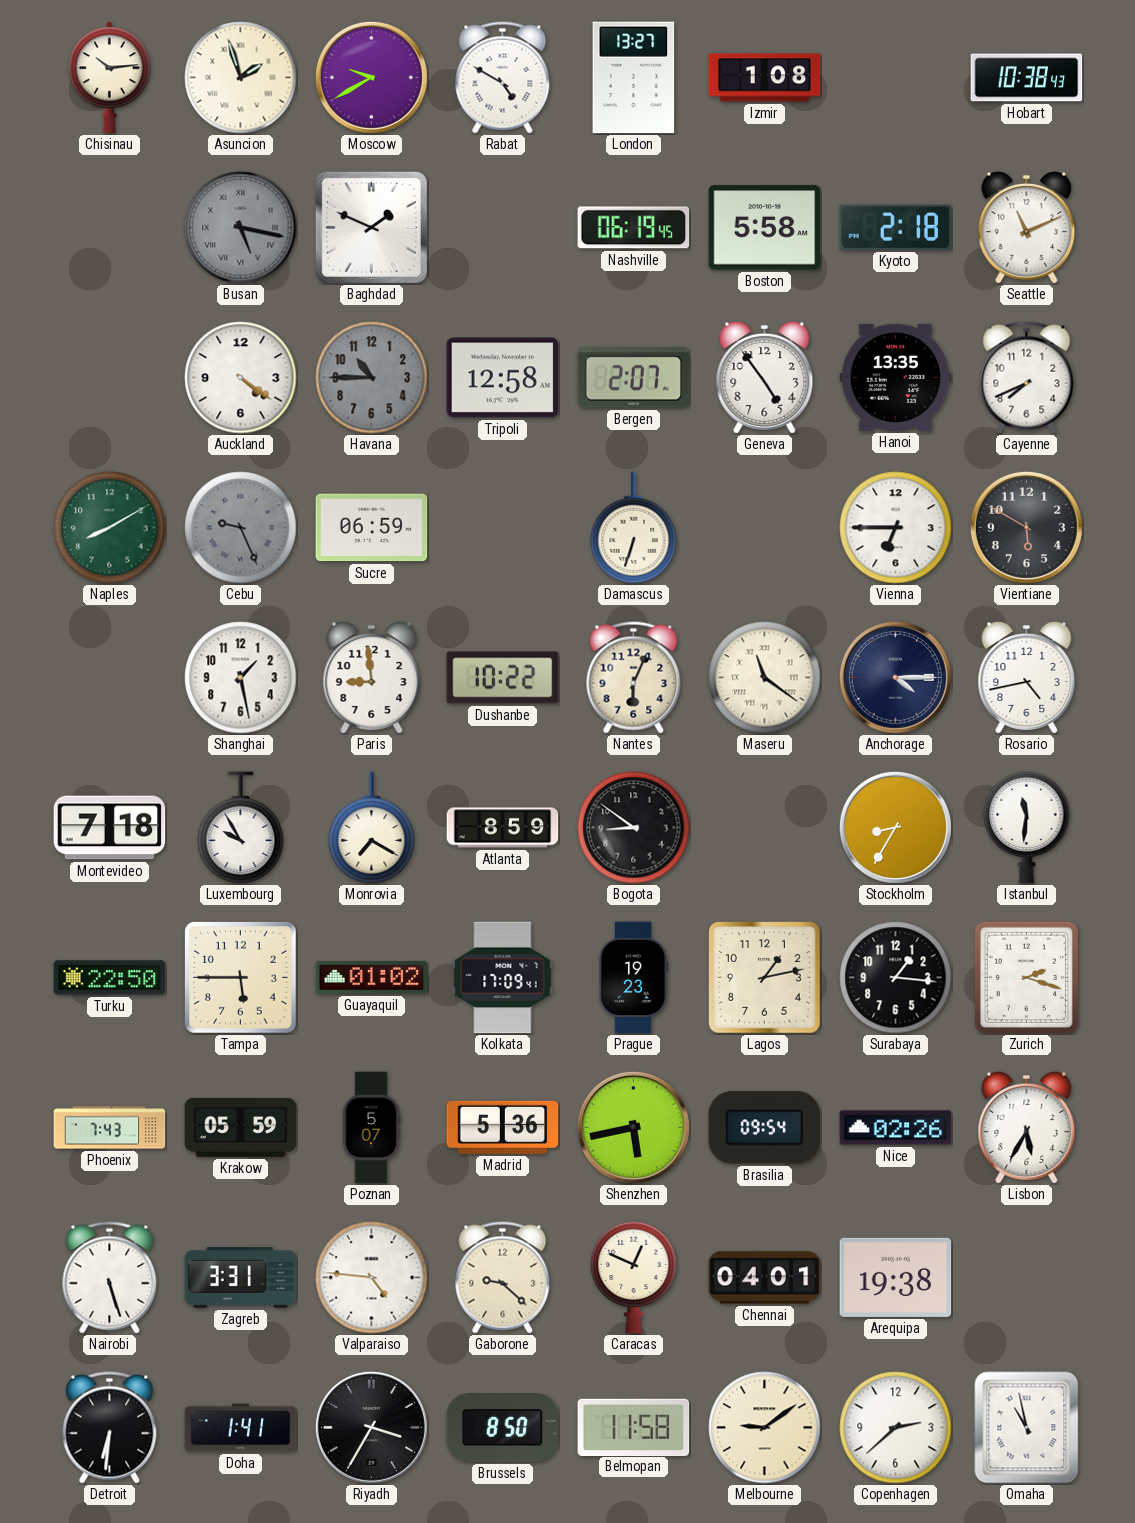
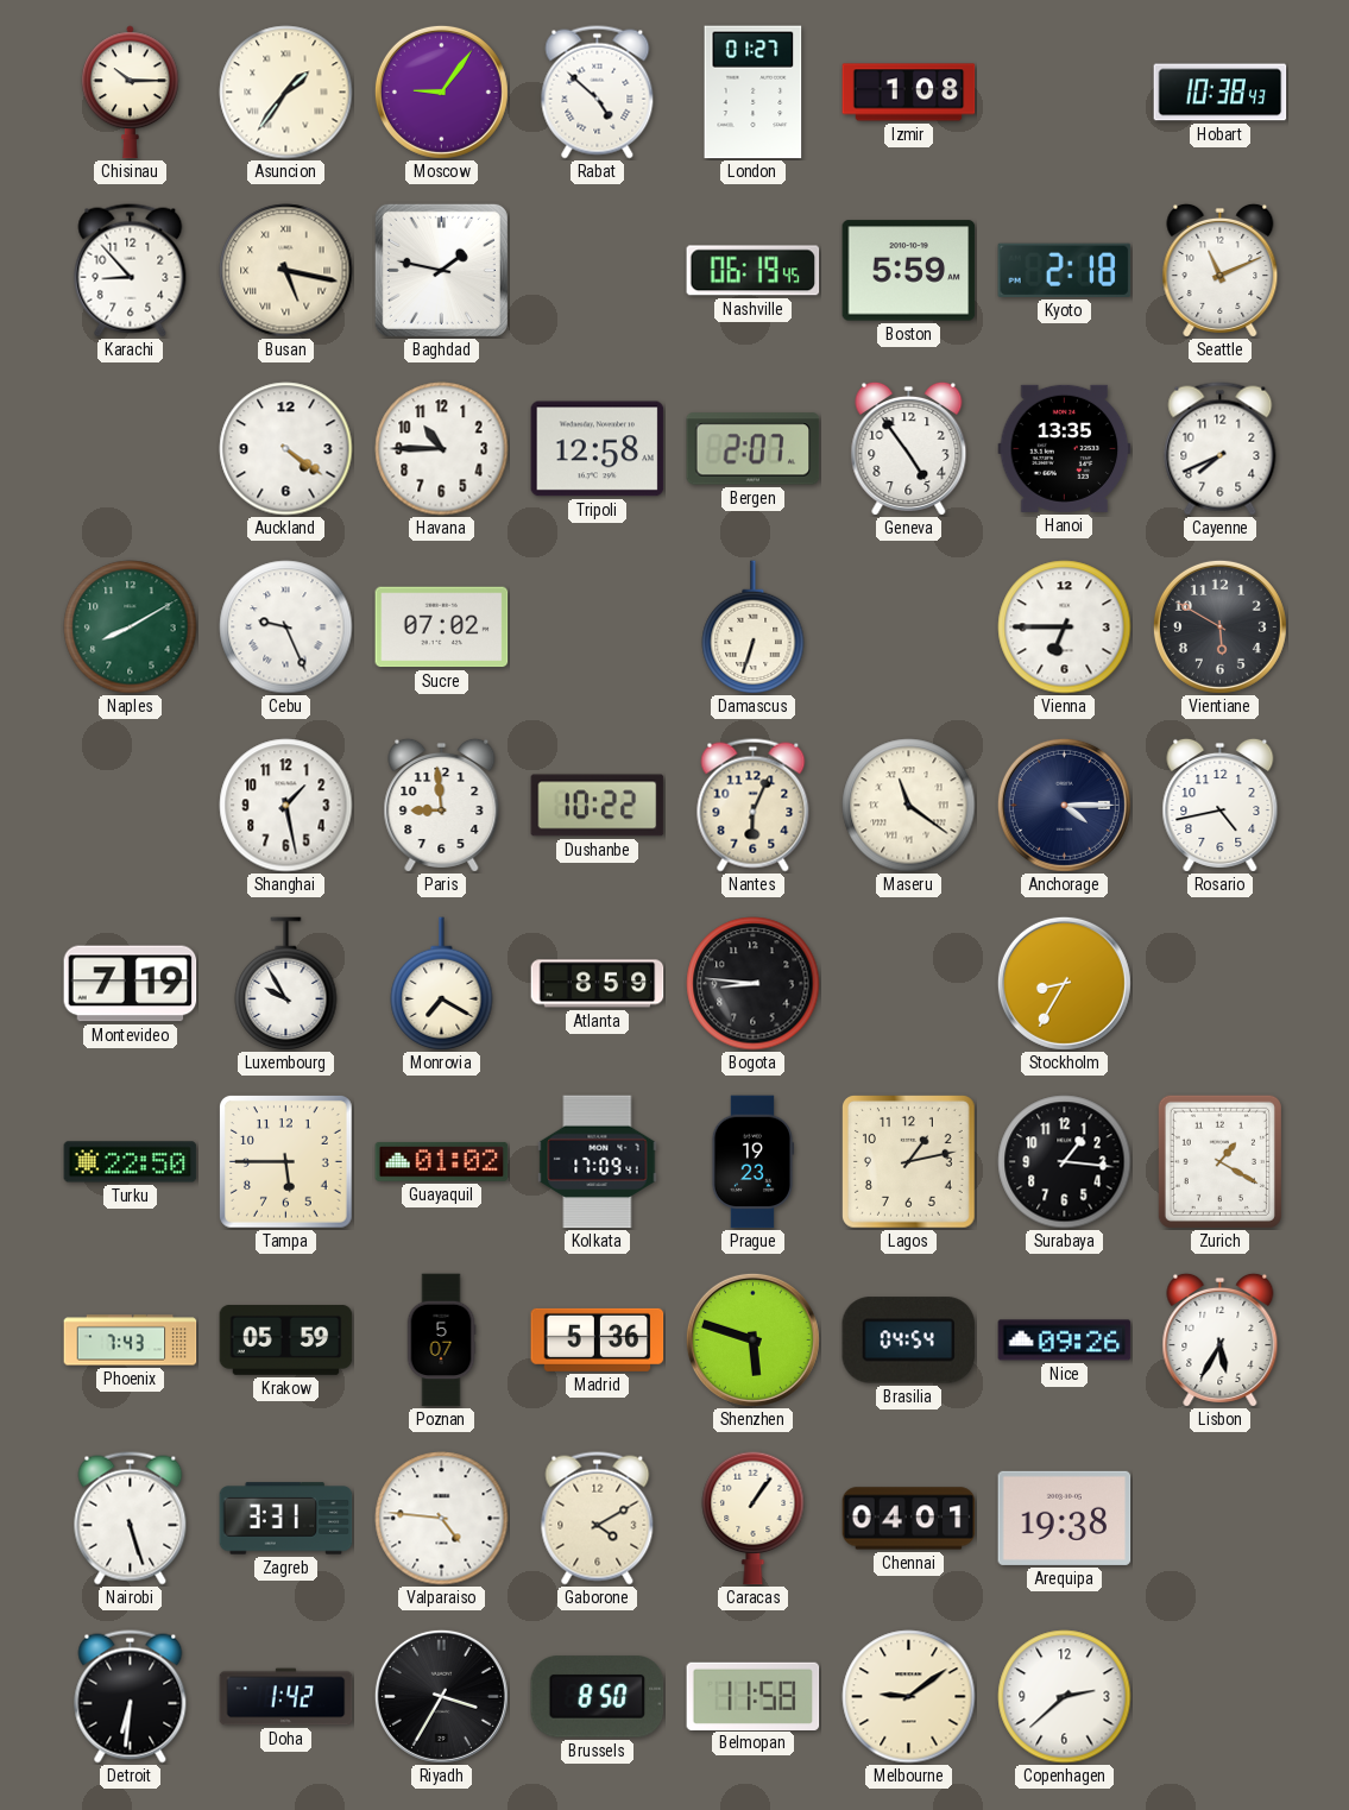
Chisinau: 10:14 -> 10:15 (130, 93)
Asuncion: 1:57 -> 1:36 (286, 93)
Moscow: 9:40 -> 9:06 (441, 92)
Rabat: 4:50 -> 4:52 (598, 93)
London: 13:27 -> 01:27 (754, 93)
Karachi: none -> 8:53 (131, 271)
Busan dial: grey -> cream (286, 271)
Baghdad: 1:49 -> 1:47 (441, 270)
Boston: 5:58 -> 5:59 (909, 271)
Havana dial: grey -> white (442, 449)
Cebu dial: grey -> white (286, 627)
Sucre: 06:59 -> 07:02 (442, 627)
Montevideo: 7:18 -> 7:19 (131, 984)
Bogota: 8:51 -> 8:46 (754, 984)
Istanbul: 11:31 -> none (1027, 827)
Zurich: 2:18 -> 1:20 (1219, 1161)
Shenzhen: 5:43 -> 5:48 (752, 1339)
Brasilia: 09:54 -> 04:54 (909, 1341)
Nice: 02:26 -> 09:26 (1065, 1341)
Gaborone: 9:22 -> 4:10 (598, 1519)
Caracas: 12:49 -> 1:06 (754, 1518)
Doha: 1:41 -> 1:42 (286, 1697)
Omaha: 10:58 -> none (1027, 1428)
